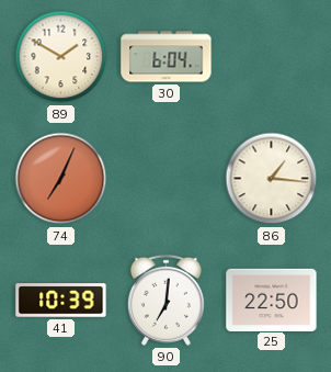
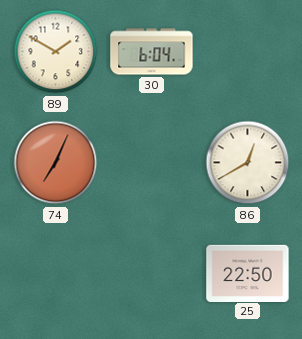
86: 1:16 -> 12:40 (248, 163)
41: 10:39 -> none (61, 301)
90: 7:01 -> none (165, 300)
